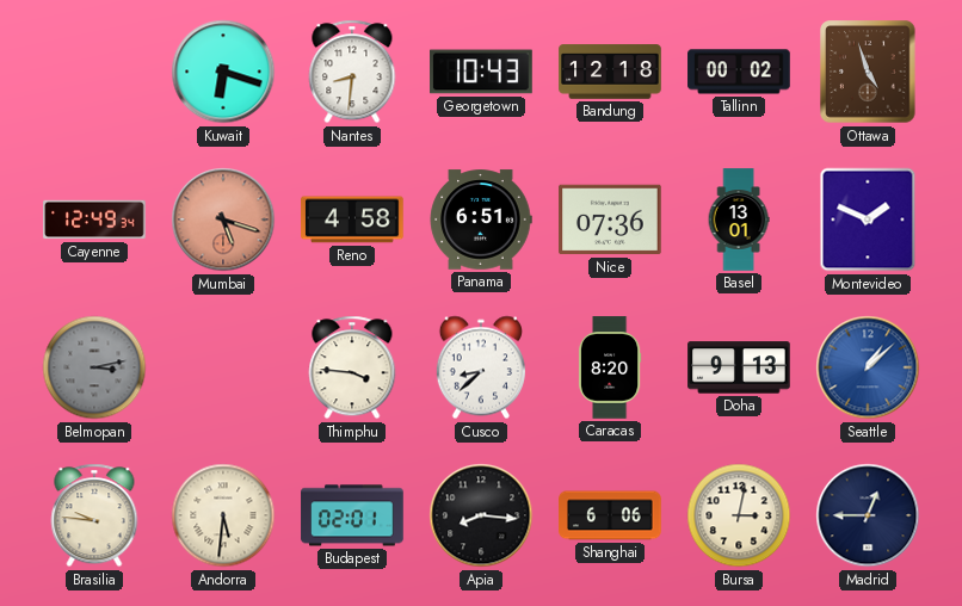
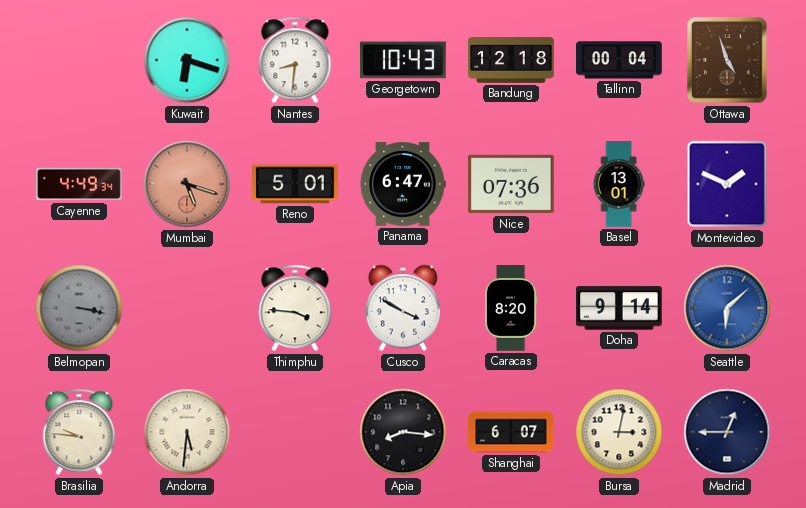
Tallinn: 00:02 -> 00:04 (619, 60)
Cayenne: 12:49 -> 4:49 (79, 184)
Reno: 4:58 -> 5:01 (295, 184)
Panama: 6:51 -> 6:47 (403, 184)
Belmopan: 3:13 -> 3:17 (79, 308)
Cusco: 8:38 -> 3:50 (403, 308)
Doha: 9:13 -> 9:14 (619, 308)
Seattle: 1:08 -> 6:08 (727, 308)
Budapest: 02:01 -> none (352, 515)
Shanghai: 6:06 -> 6:07 (511, 432)
